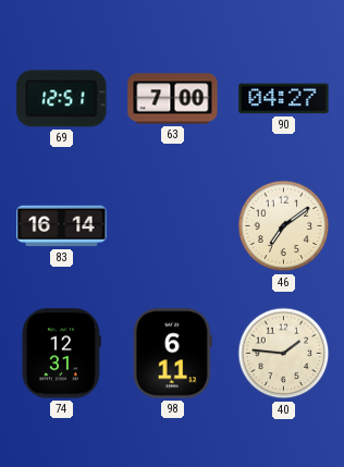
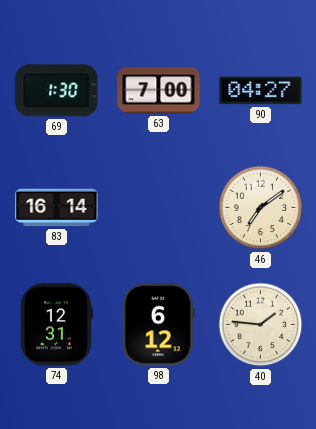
69: 12:51 -> 1:30 (57, 91)
98: 6:11 -> 6:12 (158, 325)
